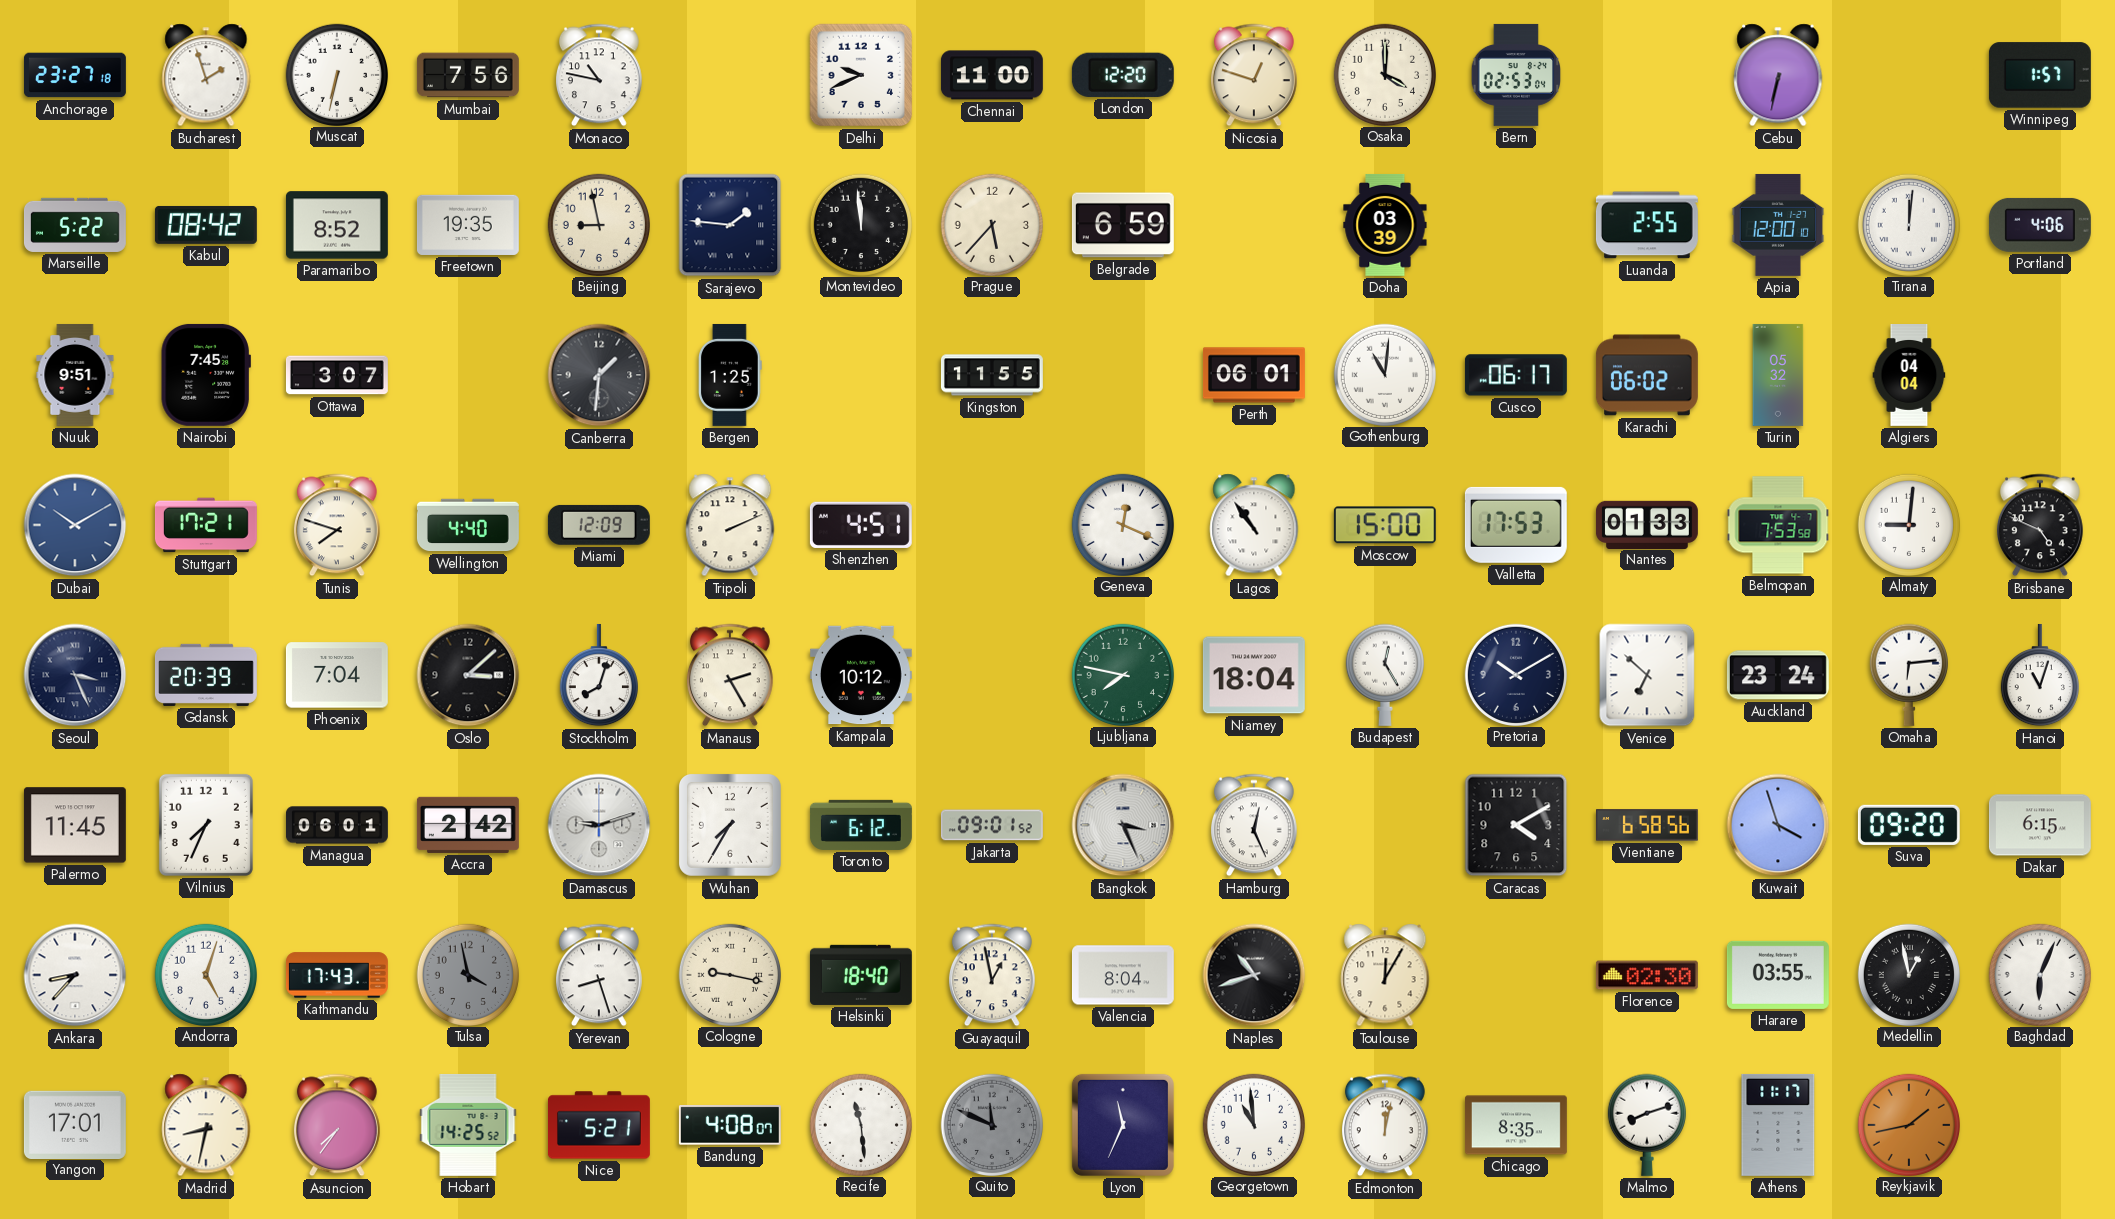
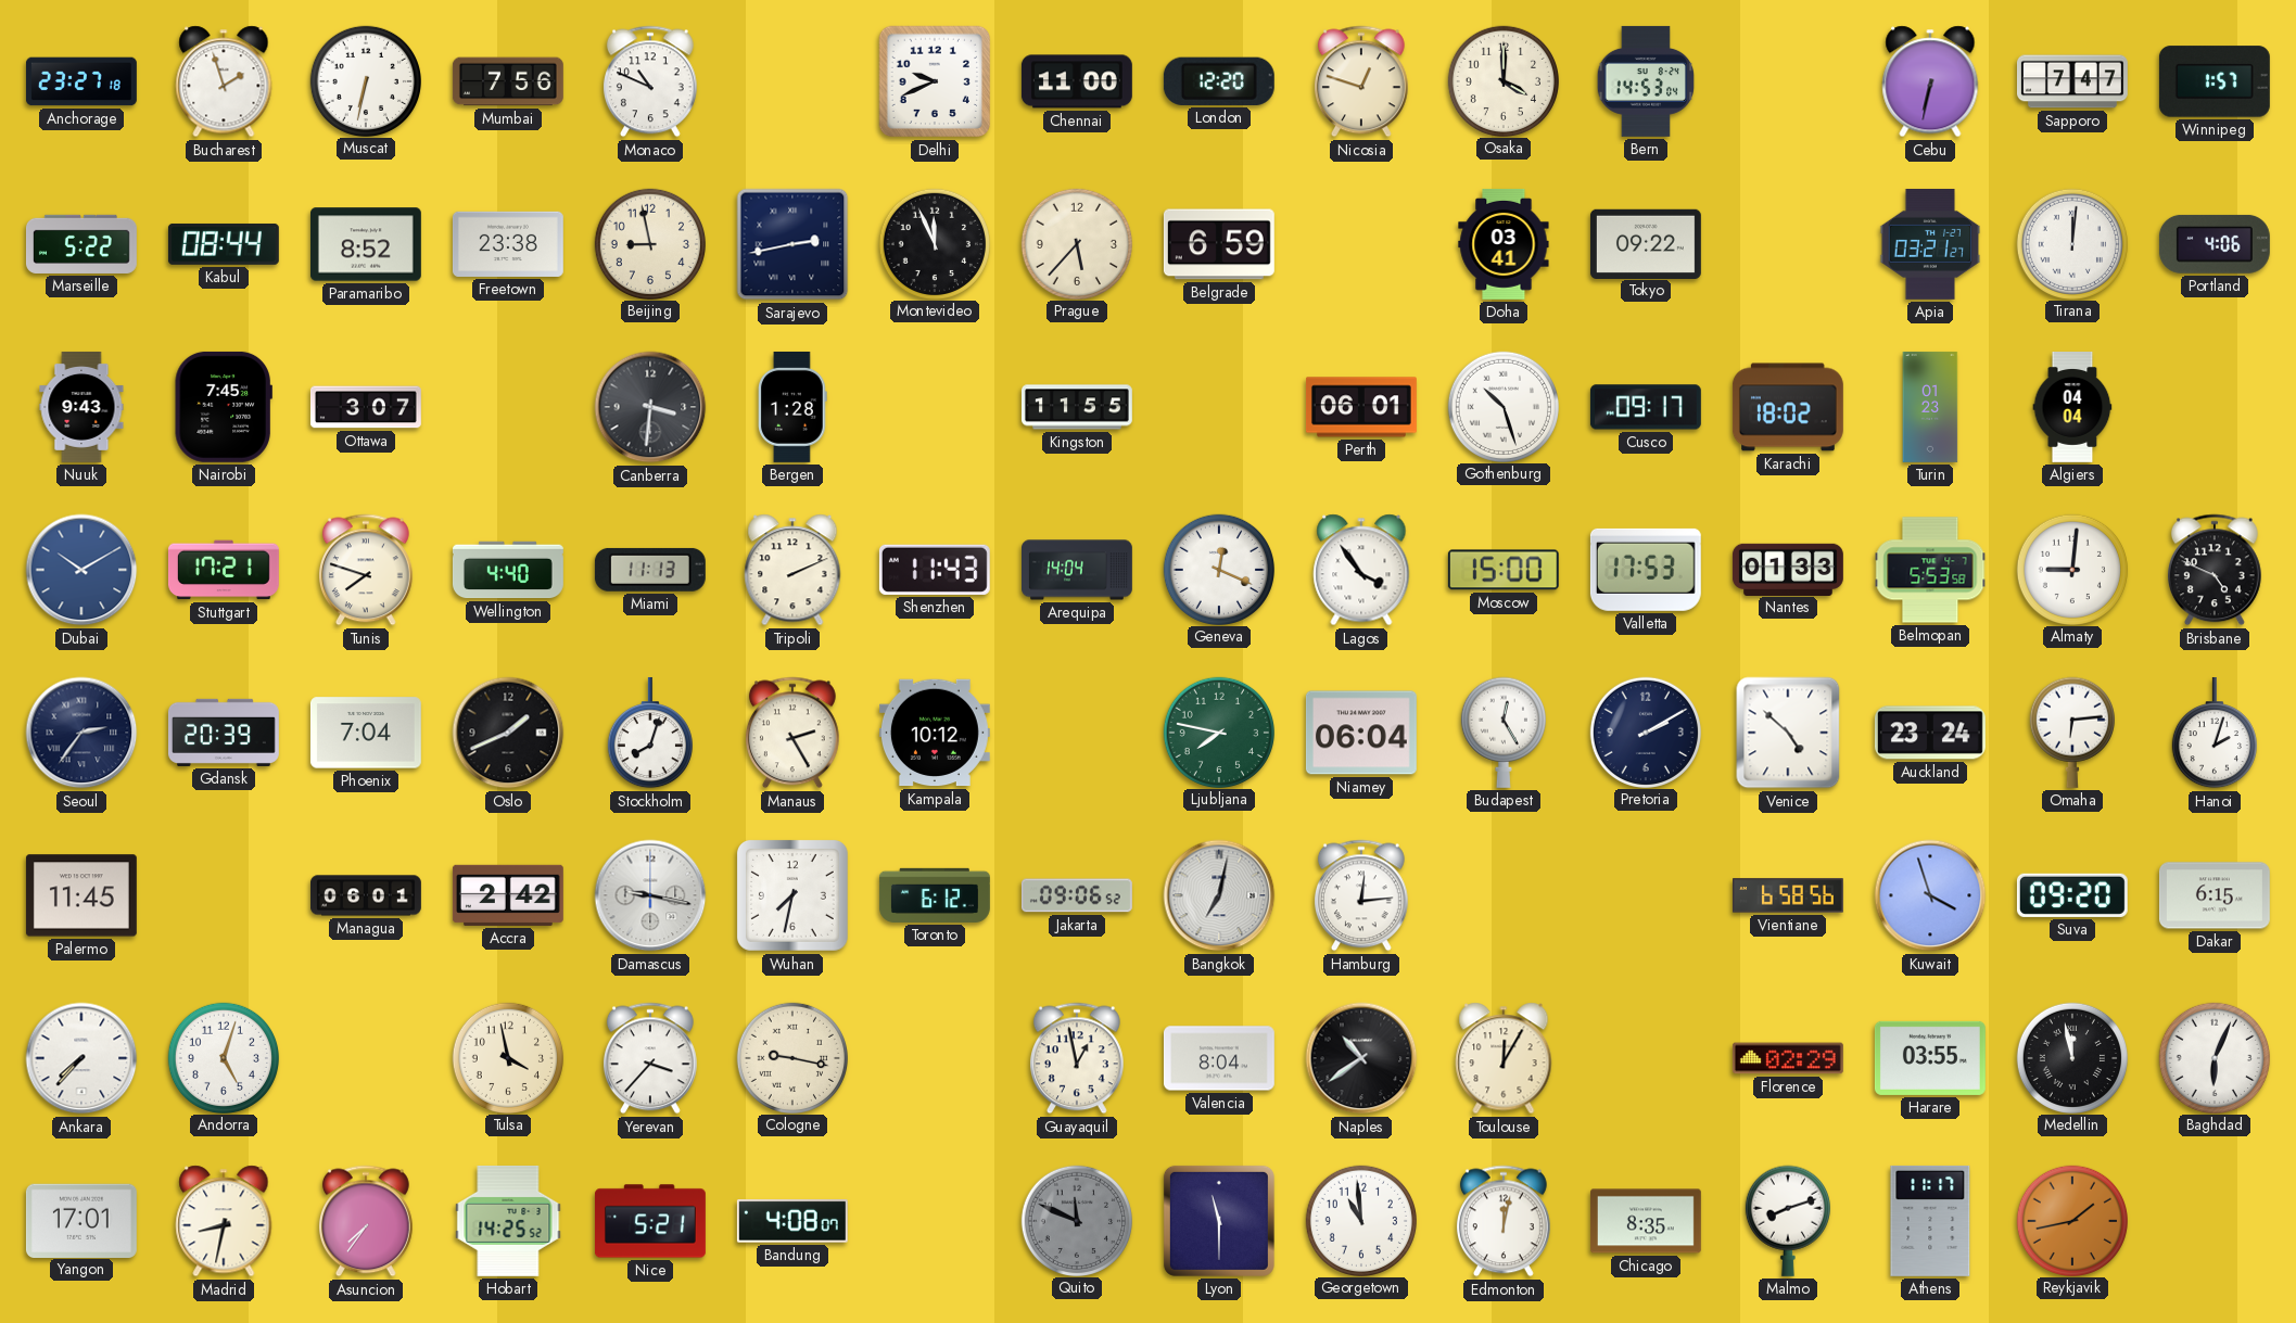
Monaco: 10:47 -> 10:49 (650, 81)
Bern: 02:53 -> 14:53 (1646, 81)
Sapporo: none -> 7:47 (2072, 81)
Kabul: 08:42 -> 08:44 (224, 244)
Freetown: 19:35 -> 23:38 (508, 244)
Sarajevo: 1:46 -> 2:43 (792, 244)
Montevideo: 11:59 -> 11:56 (934, 243)
Doha: 03:39 -> 03:41 (1504, 244)
Tokyo: none -> 09:22 (1646, 243)
Luanda: 2:55 -> none (1647, 225)
Apia: 12:00 -> 03:21 (1930, 244)
Nuuk: 9:51 -> 9:43 (81, 407)
Canberra: 1:31 -> 3:31 (650, 407)
Bergen: 1:25 -> 1:28 (794, 407)
Gothenburg: 11:01 -> 10:27 (1502, 406)
Cusco: 06:17 -> 09:17 (1646, 407)
Karachi: 06:02 -> 18:02 (1788, 407)
Turin: 05:32 -> 01:23 (1930, 407)
Miami: 12:09 -> 11:13 (650, 570)
Shenzhen: 4:51 -> 11:43 (935, 570)
Arequipa: none -> 14:04 (1078, 570)
Lagos: 10:54 -> 3:54 (1361, 570)
Belmopan: 7:53 -> 5:53 (1930, 570)
Seoul: 3:26 -> 2:36 (81, 733)
Oslo: 3:08 -> 1:41 (508, 733)
Niamey: 18:04 -> 06:04 (1361, 733)
Pretoria: 10:10 -> 2:10 (1645, 732)
Venice: 6:52 -> 4:52 (1788, 733)
Hanoi: 11:03 -> 2:03 (2215, 733)
Vilnius: 7:34 -> none (206, 825)
Damascus: 9:12 -> 9:17 (650, 895)
Wuhan: 7:35 -> 7:32 (792, 895)
Jakarta: 09:01 -> 09:06 (1077, 895)
Bangkok: 3:26 -> 7:02 (1219, 895)
Hamburg: 12:26 -> 12:14 (1361, 895)
Caracas: 4:10 -> none (1516, 825)
Ankara: 8:37 -> 7:37 (81, 1058)
Kathmandu: 17:43 -> none (337, 975)
Tulsa dial: grey -> cream (507, 1057)
Yerevan: 8:27 -> 3:37 (650, 1058)
Helsinki: 18:40 -> none (861, 975)
Naples: 10:42 -> 10:39 (1361, 1058)
Florence: 02:30 -> 02:29 (1788, 1058)
Medellin: 12:58 -> 11:58 (2071, 1057)
Recife: 11:29 -> none (860, 1124)
Lyon: 11:34 -> 11:30 (1219, 1221)
